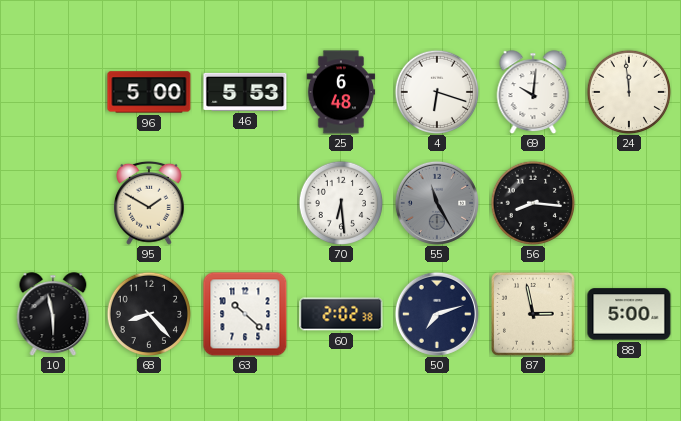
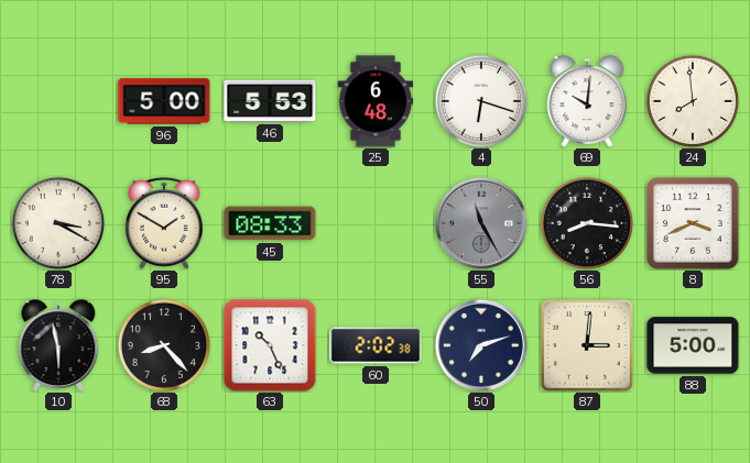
24: 11:59 -> 7:59 (692, 100)
78: none -> 3:20 (57, 222)
45: none -> 08:33 (270, 223)
70: 6:29 -> none (340, 202)
8: none -> 3:41 (693, 223)
63: 10:22 -> 10:26 (270, 345)
87: 2:58 -> 3:01 (587, 346)
